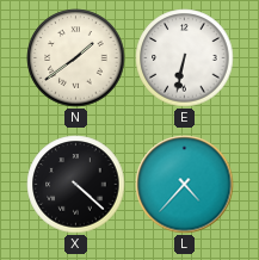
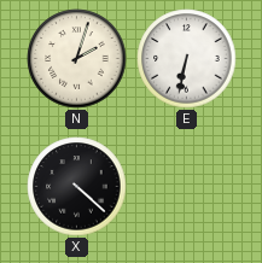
N: 1:39 -> 2:03 (77, 59)
L: 4:37 -> none (185, 185)
